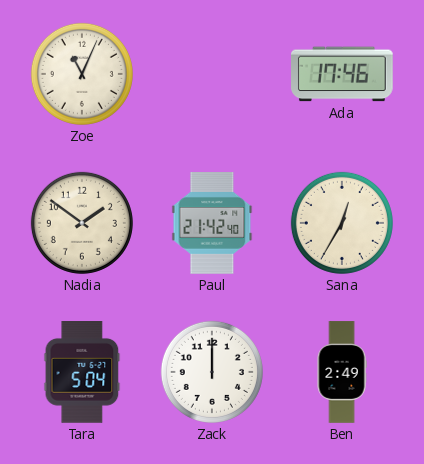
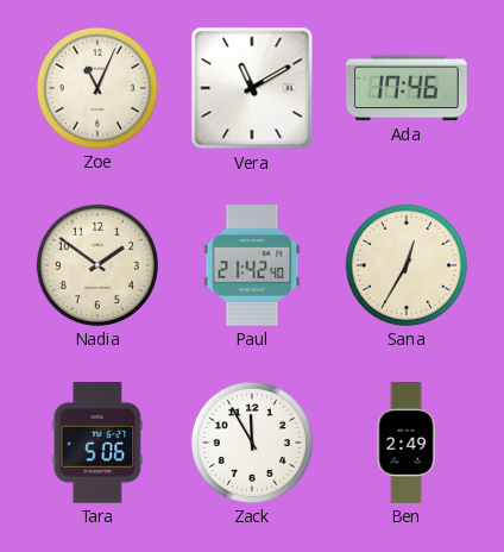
Vera: none -> 11:10 (252, 88)
Tara: 5:04 -> 5:06 (97, 444)
Zack: 12:00 -> 11:55 (252, 443)
